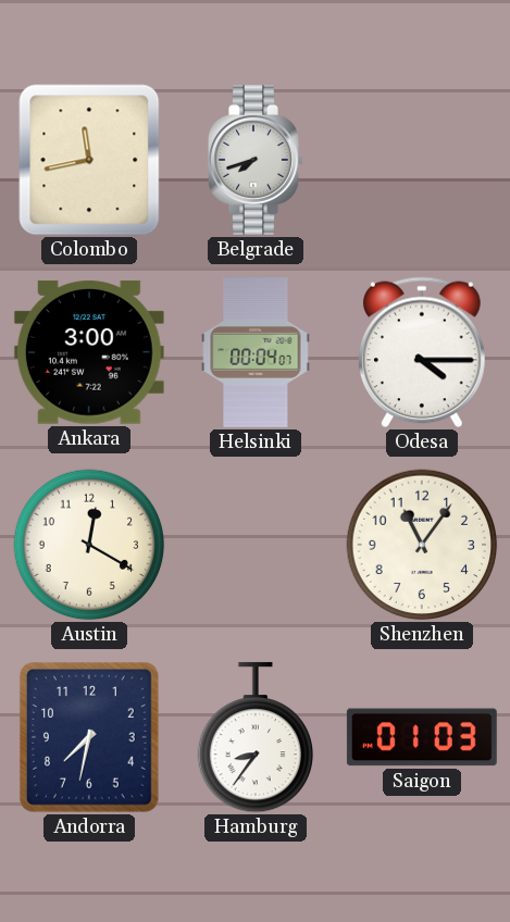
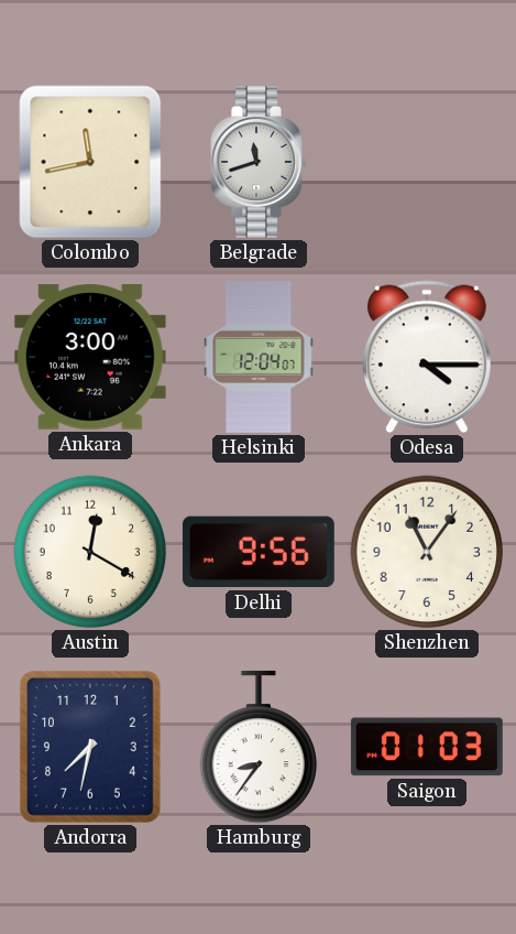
Belgrade: 7:42 -> 11:42 (259, 162)
Helsinki: 00:04 -> 12:04 (259, 358)
Delhi: none -> 9:56 (259, 552)
